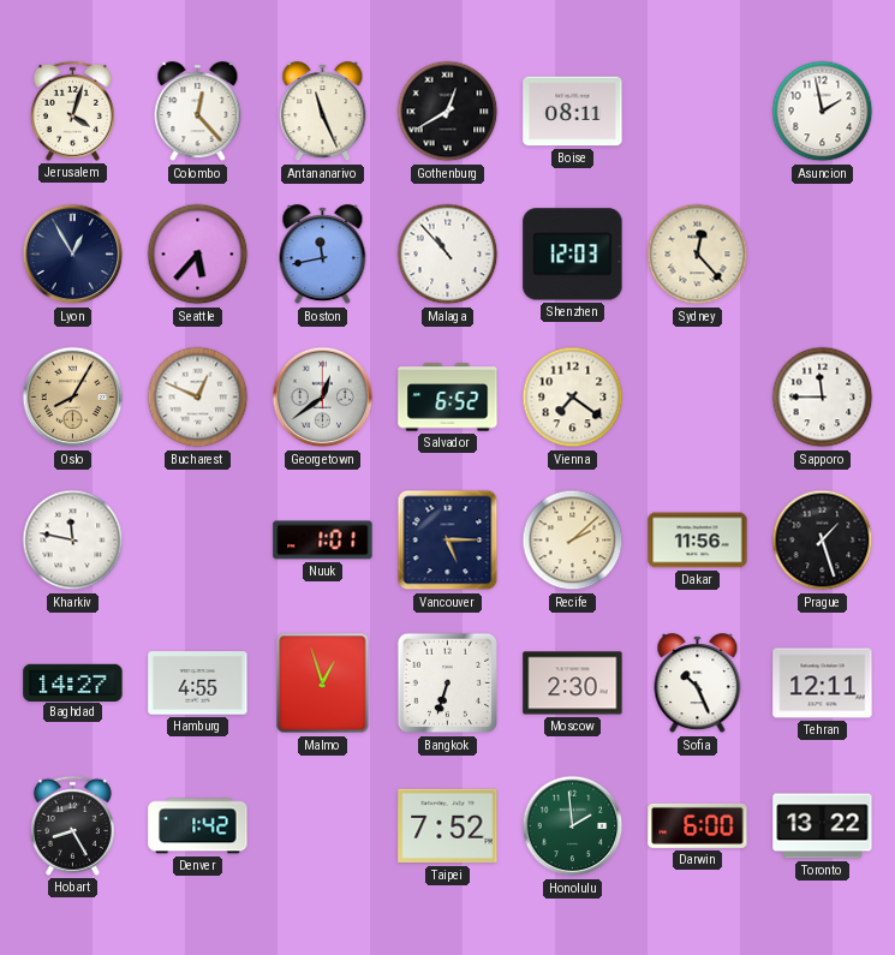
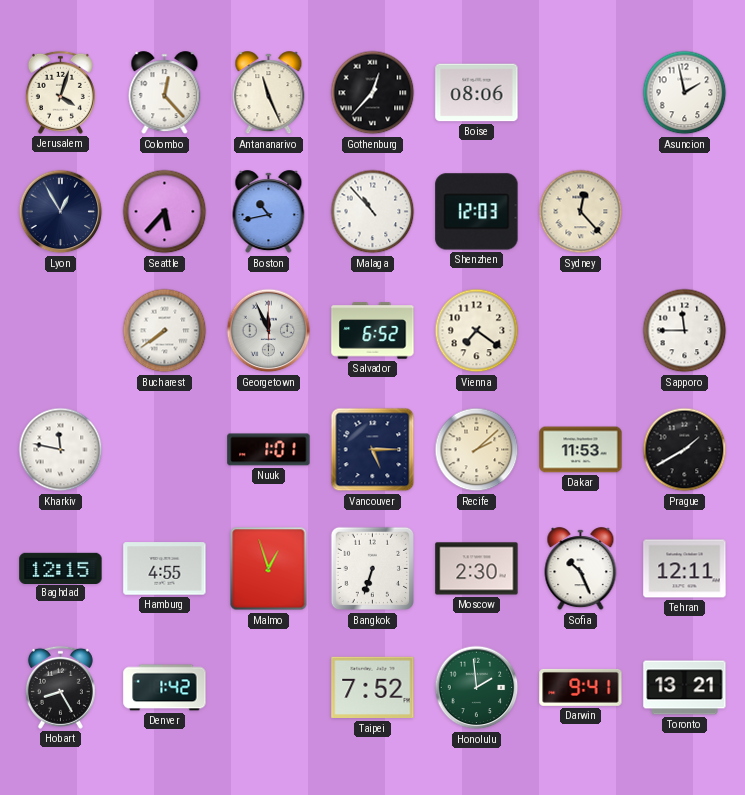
Gothenburg: 12:40 -> 12:37 (373, 93)
Boise: 08:11 -> 08:06 (477, 93)
Boston: 11:43 -> 10:43 (269, 212)
Oslo: 8:05 -> none (73, 398)
Bucharest: 12:49 -> 7:39 (165, 331)
Georgetown: 12:39 -> 11:56 (269, 331)
Dakar: 11:56 -> 11:53 (581, 450)
Prague: 1:27 -> 1:40 (685, 450)
Baghdad: 14:27 -> 12:15 (61, 568)
Darwin: 6:00 -> 9:41 (581, 687)
Toronto: 13:22 -> 13:21 (685, 688)
